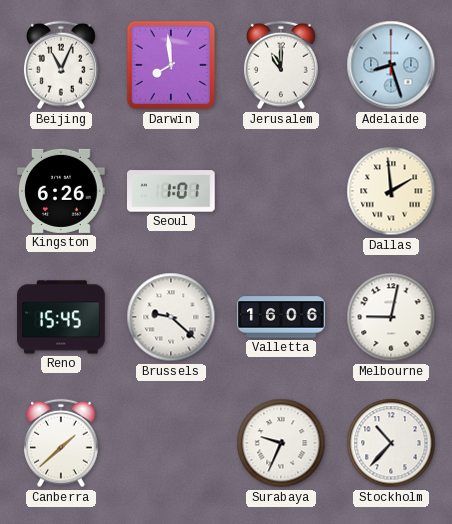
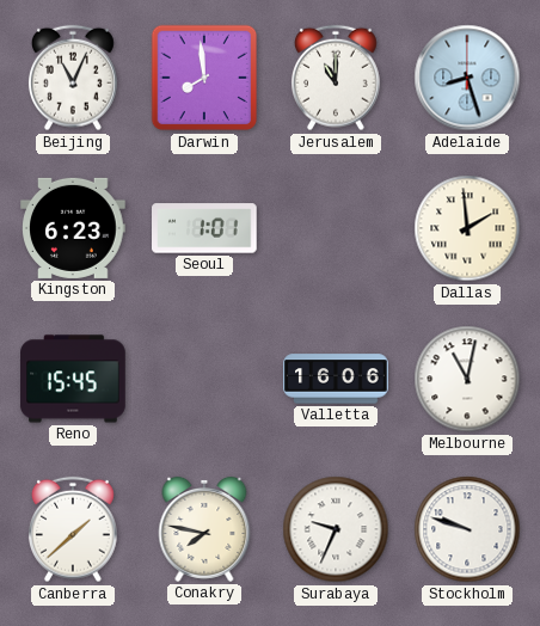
Kingston: 6:26 -> 6:23 (73, 228)
Brussels: 9:22 -> none (171, 317)
Melbourne: 9:02 -> 11:02 (467, 379)
Conakry: none -> 7:47 (204, 529)
Stockholm: 10:37 -> 9:48 (467, 529)
